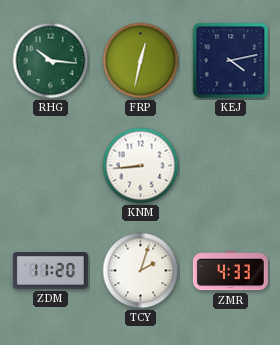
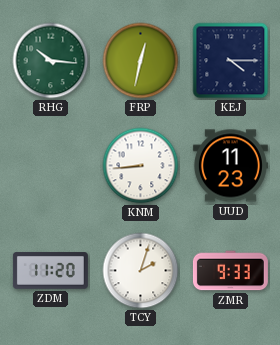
KEJ: 4:13 -> 4:15 (231, 61)
UUD: none -> 11:23 (230, 166)
ZMR: 4:33 -> 9:33 (230, 271)
